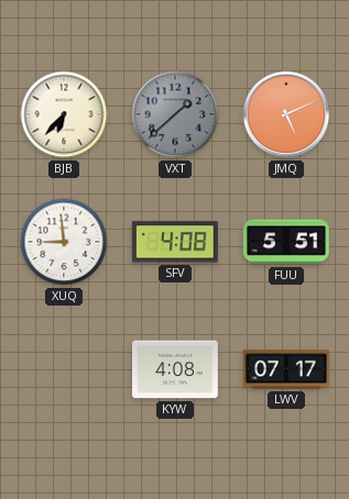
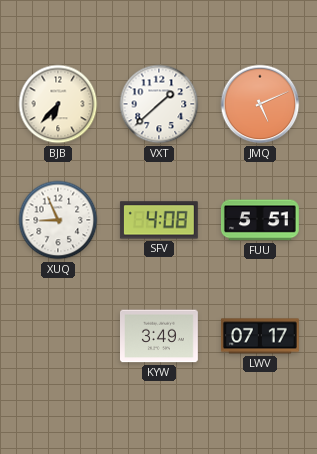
VXT dial: grey -> white (159, 104)
XUQ: 8:59 -> 8:56 (58, 220)
KYW: 4:08 -> 3:49 (160, 336)
